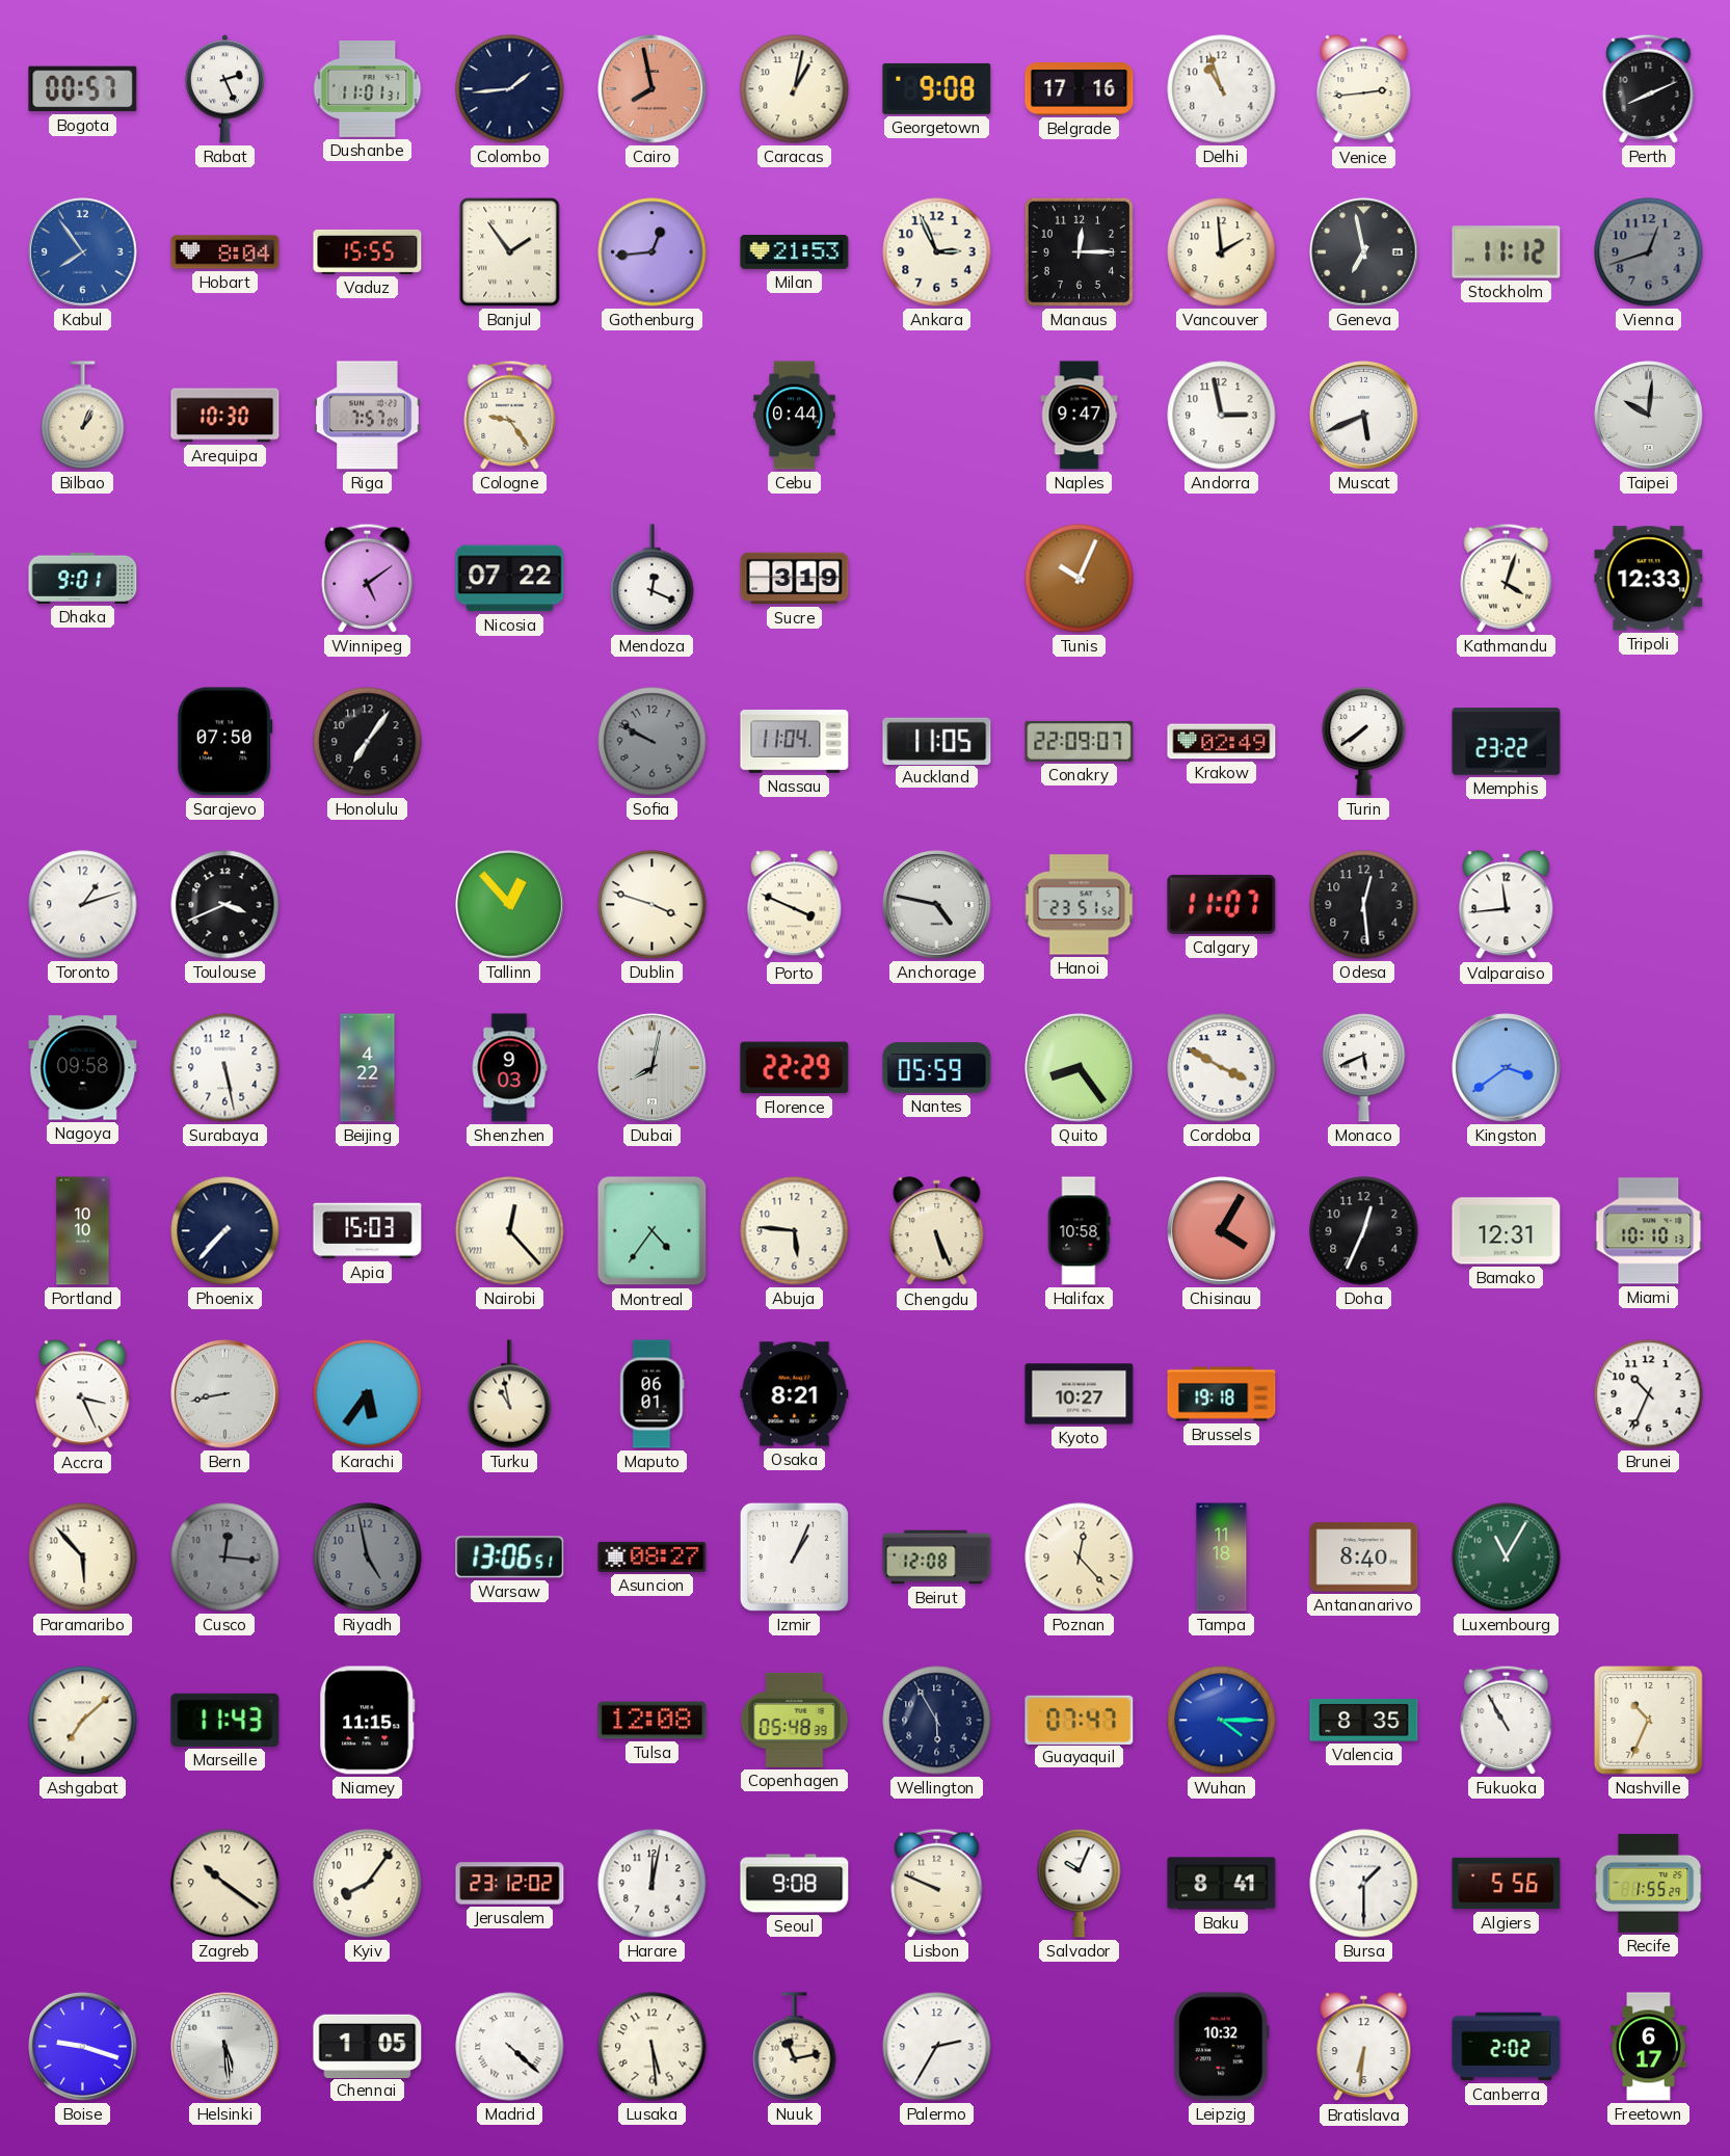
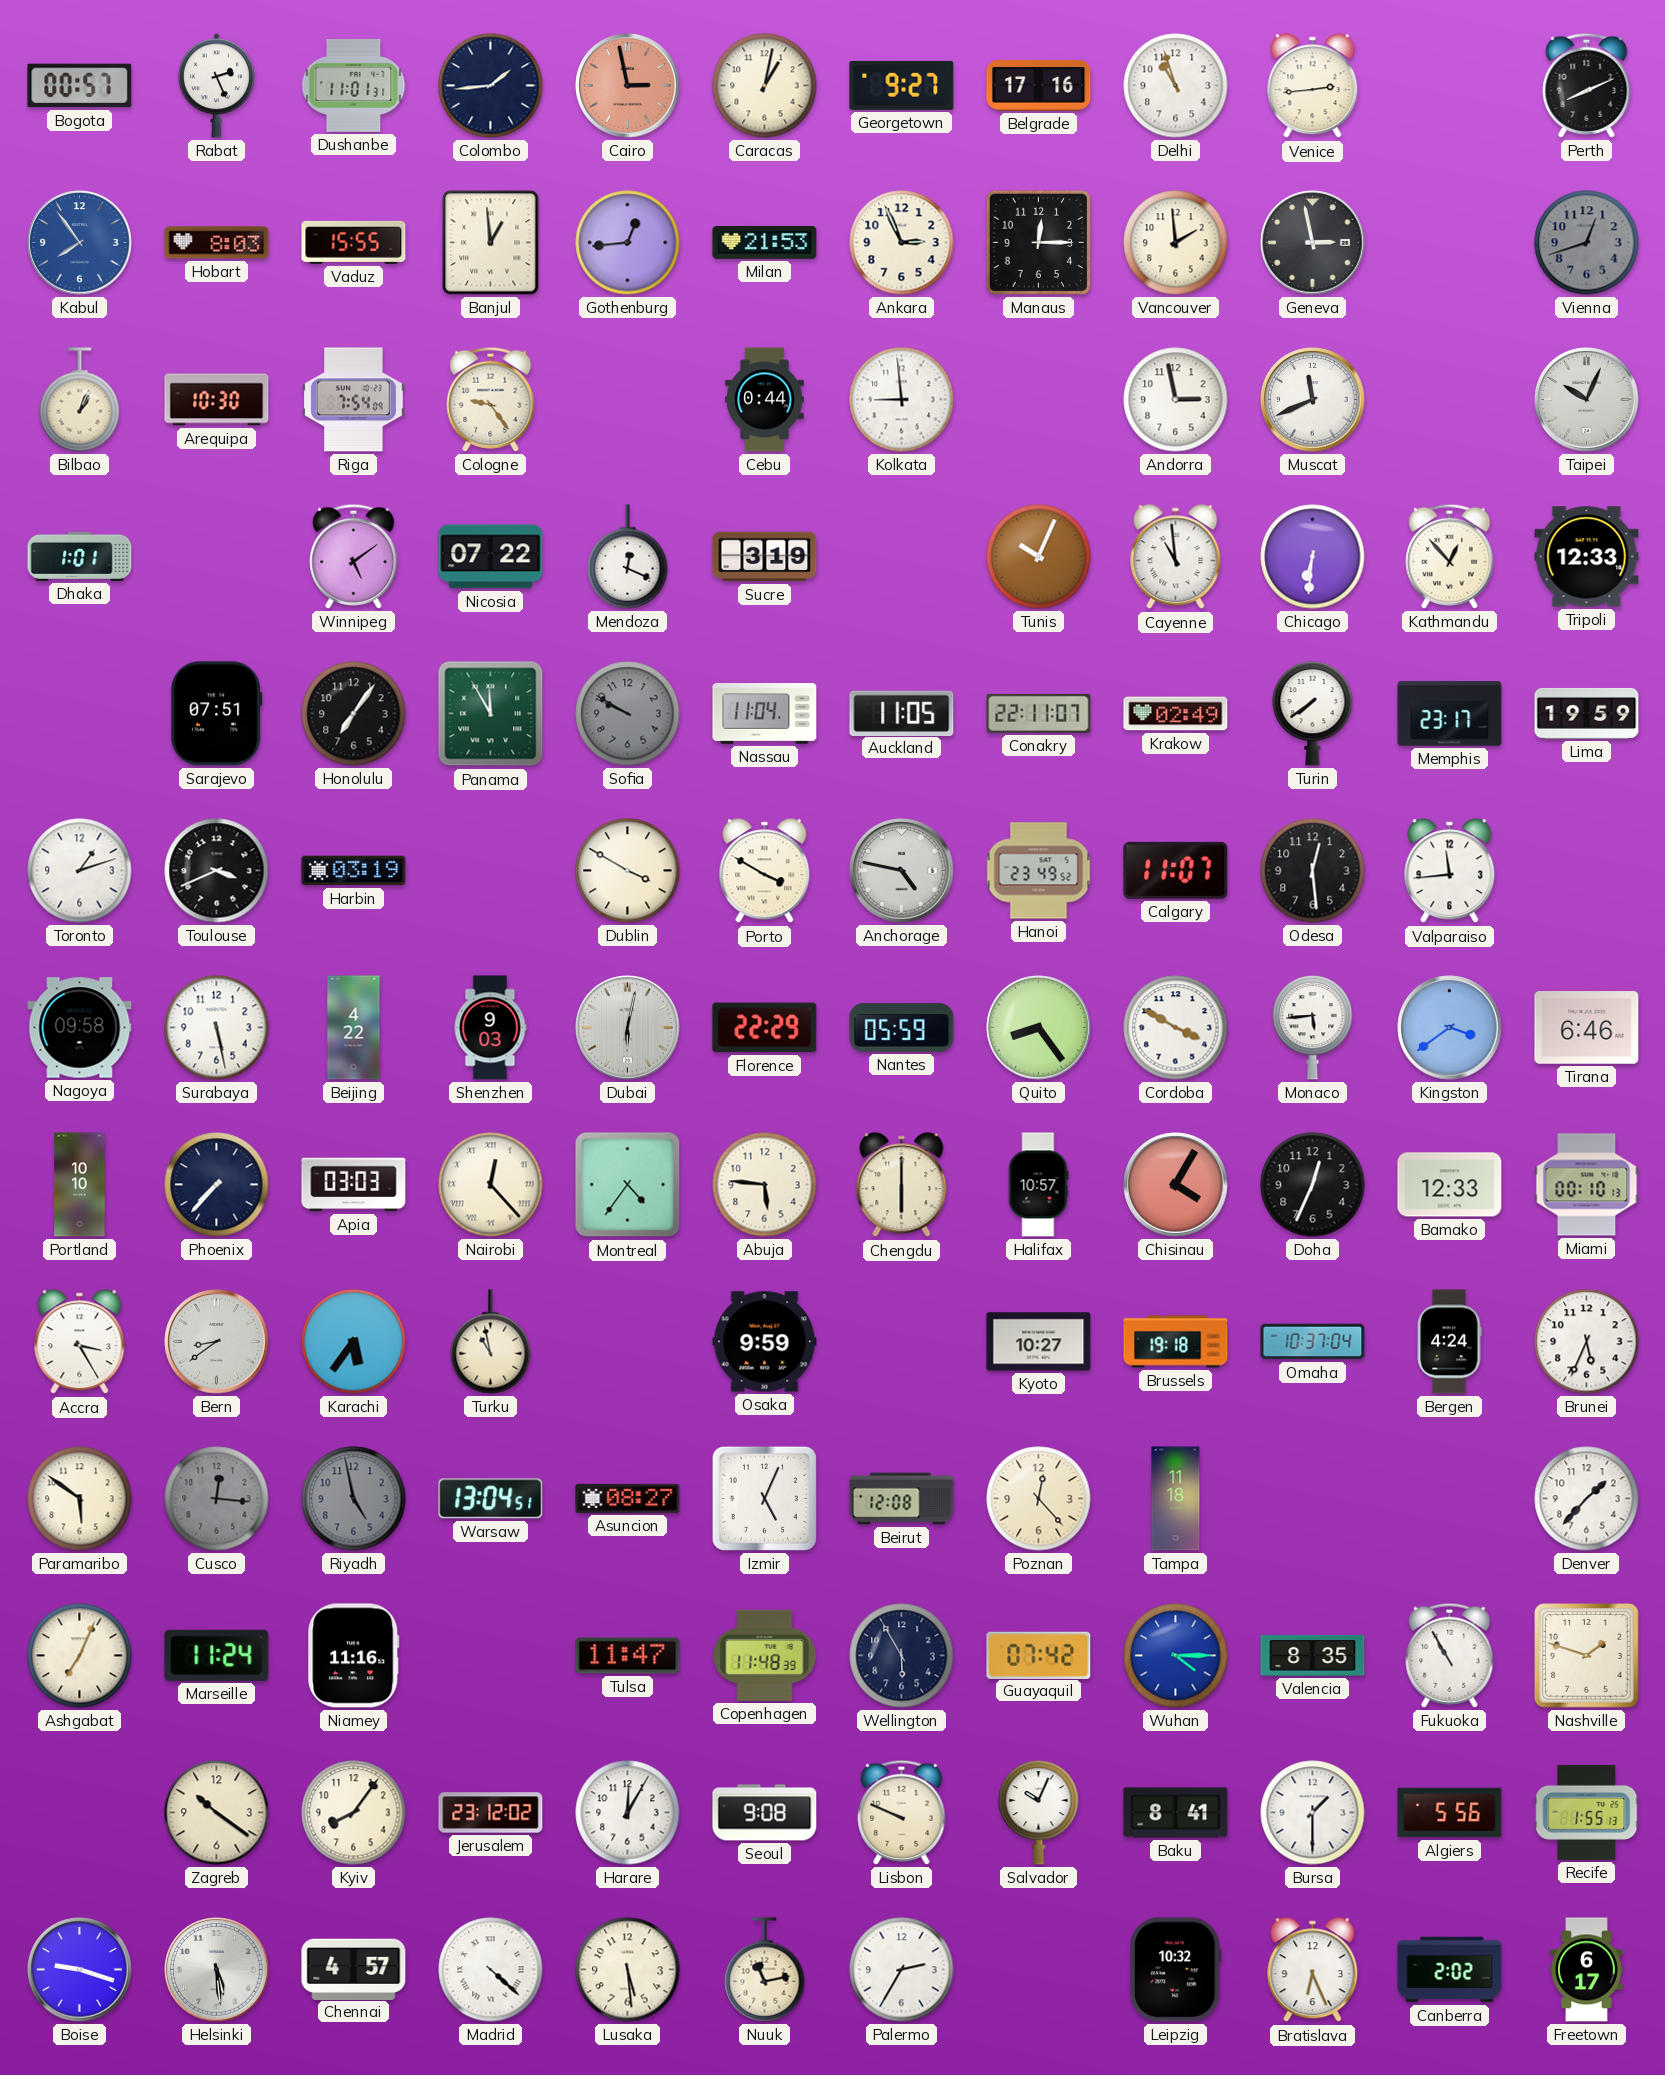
Cairo: 7:58 -> 2:58 (628, 86)
Georgetown: 9:08 -> 9:27 (902, 85)
Hobart: 8:04 -> 8:03 (217, 243)
Banjul: 1:54 -> 12:59 (491, 243)
Geneva: 6:58 -> 2:58 (1313, 243)
Stockholm: 11:12 -> none (1507, 252)
Riga: 7:57 -> 7:54 (354, 400)
Kolkata: none -> 8:59 (902, 400)
Naples: 9:47 -> none (1080, 416)
Muscat: 5:41 -> 11:41 (1313, 400)
Taipei: 10:01 -> 10:04 (1587, 400)
Dhaka: 9:01 -> 1:01 (80, 556)
Cayenne: none -> 10:59 (1176, 557)
Chicago: none -> 6:31 (1313, 557)
Kathmandu: 4:03 -> 12:53 (1450, 556)
Sarajevo: 07:50 -> 07:51 (217, 714)
Panama: none -> 11:55 (491, 714)
Conakry: 22:09 -> 22:11 (1039, 713)
Memphis: 23:22 -> 23:17 (1450, 714)
Lima: none -> 19:59 (1587, 713)
Harbin: none -> 03:19 (354, 871)
Tallinn: 12:53 -> none (510, 905)
Dublin: 3:48 -> 3:50 (628, 871)
Porto: 3:49 -> 3:50 (765, 871)
Hanoi: 23:51 -> 23:49 (1039, 871)
Dubai: 8:02 -> 6:02 (628, 1028)
Monaco: 5:41 -> 5:44 (1313, 1028)
Tirana: none -> 6:46 (1587, 1028)
Apia: 15:03 -> 03:03 (354, 1185)
Chengdu: 5:26 -> 6:00 (902, 1185)
Halifax: 10:58 -> 10:57 (1038, 1185)
Bamako: 12:31 -> 12:33 (1450, 1185)
Miami: 10:10 -> 00:10 (1587, 1185)
Accra: 3:26 -> 3:25 (80, 1342)
Bern: 8:43 -> 8:39 (217, 1342)
Maputo: 06:01 -> none (653, 1394)
Osaka: 8:21 -> 9:59 (765, 1342)
Omaha: none -> 10:37 (1313, 1342)
Bergen: none -> 4:24 (1449, 1342)
Brunei: 10:34 -> 5:34 (1587, 1342)
Paramaribo: 5:53 -> 5:51 (80, 1499)
Warsaw: 13:06 -> 13:04 (491, 1499)
Izmir: 1:04 -> 5:04 (764, 1498)
Antananarivo: 8:40 -> none (1364, 1558)
Luxembourg: 11:05 -> none (1507, 1558)
Denver: none -> 1:37 (1587, 1499)
Ashgabat: 7:08 -> 7:04 (80, 1656)
Marseille: 11:43 -> 11:24 (217, 1655)
Niamey: 11:15 -> 11:16 (354, 1656)
Tulsa: 12:08 -> 11:47 (628, 1656)
Copenhagen: 05:48 -> 11:48 (765, 1655)
Guayaquil: 07:47 -> 07:42 (1039, 1655)
Nashville: 10:34 -> 1:48 (1587, 1656)
Harare: 12:02 -> 12:05 (628, 1813)
Recife: 1:55:29 -> 1:55:13 (1587, 1812)
Chennai: 1:05 -> 4:57 (354, 1969)
Bratislava: 6:31 -> 6:26 (1313, 1970)
